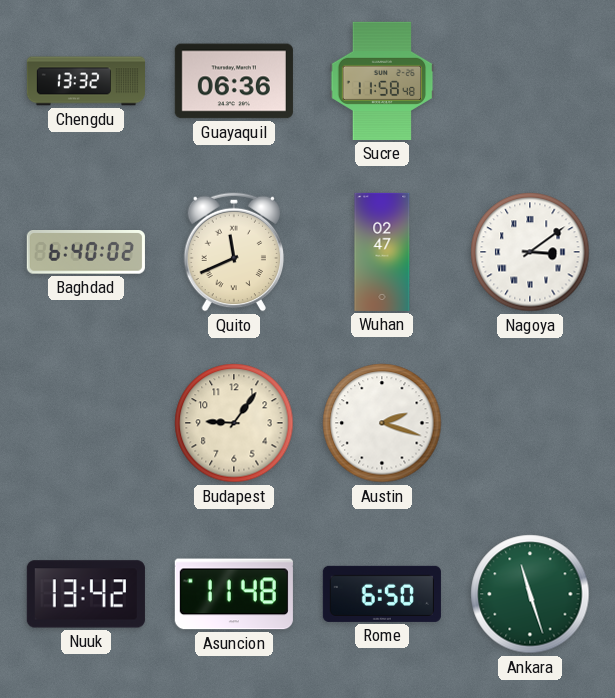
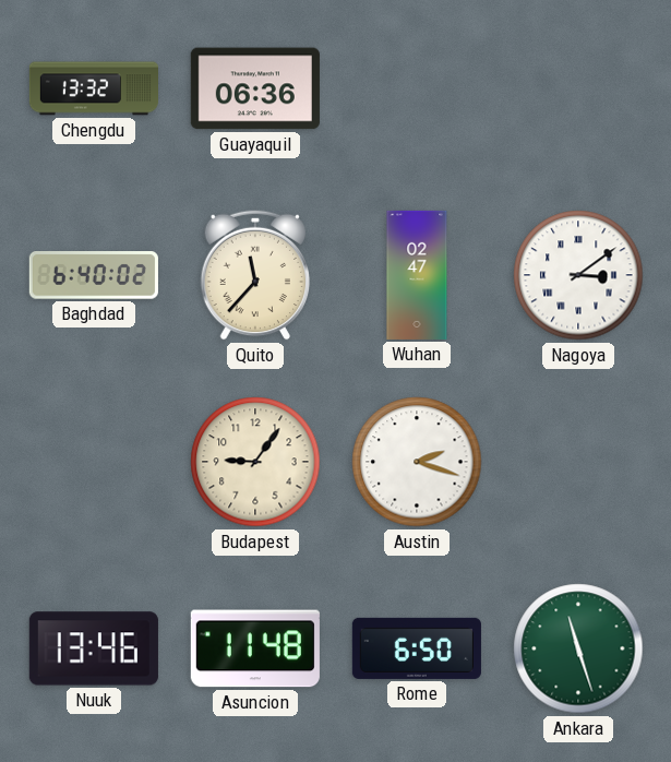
Sucre: 11:58 -> none (382, 81)
Quito: 11:41 -> 11:37 (254, 275)
Nuuk: 13:42 -> 13:46 (94, 648)
